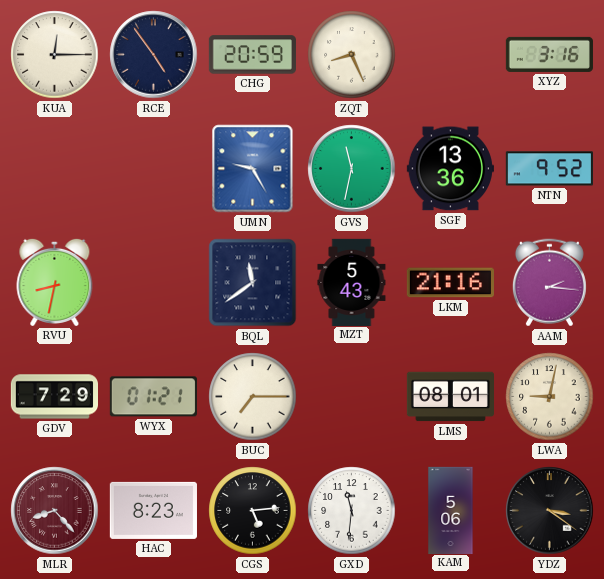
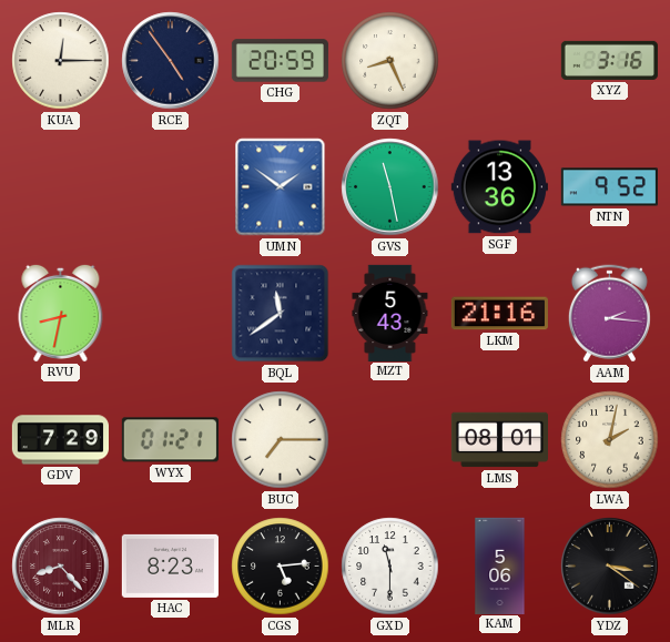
UMN: 9:25 -> 1:51 (281, 187)
GVS: 11:32 -> 11:28 (390, 187)
LWA: 9:02 -> 2:02 (610, 440)
GXD: 11:31 -> 11:30 (390, 567)
